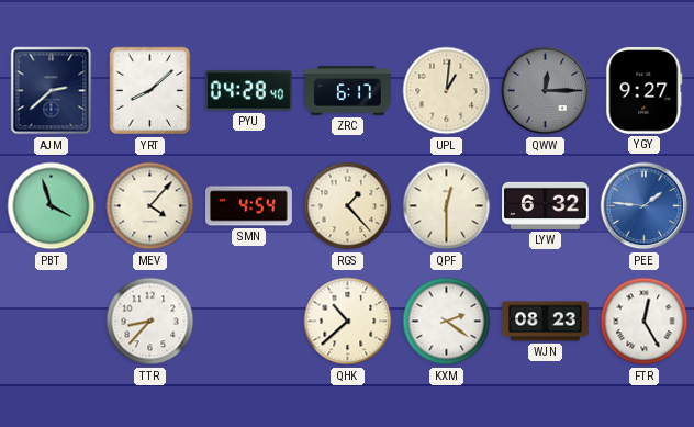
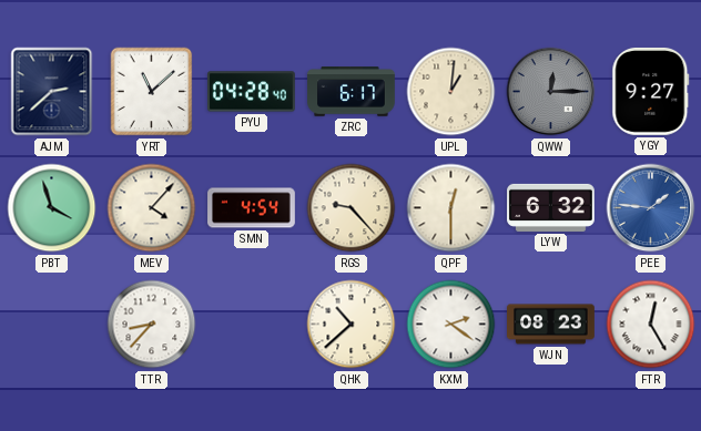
YRT: 8:08 -> 11:08 (152, 92)
RGS: 1:23 -> 9:23 (352, 208)
